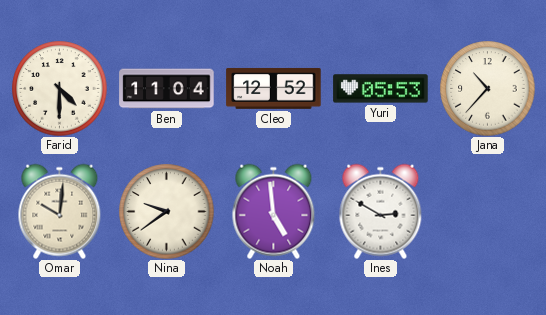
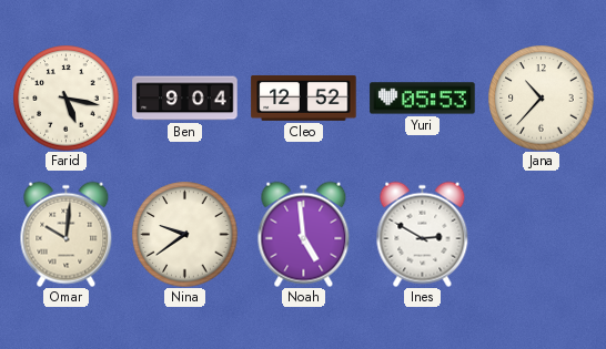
Farid: 4:30 -> 5:17 (65, 97)
Ben: 11:04 -> 9:04 (185, 99)
